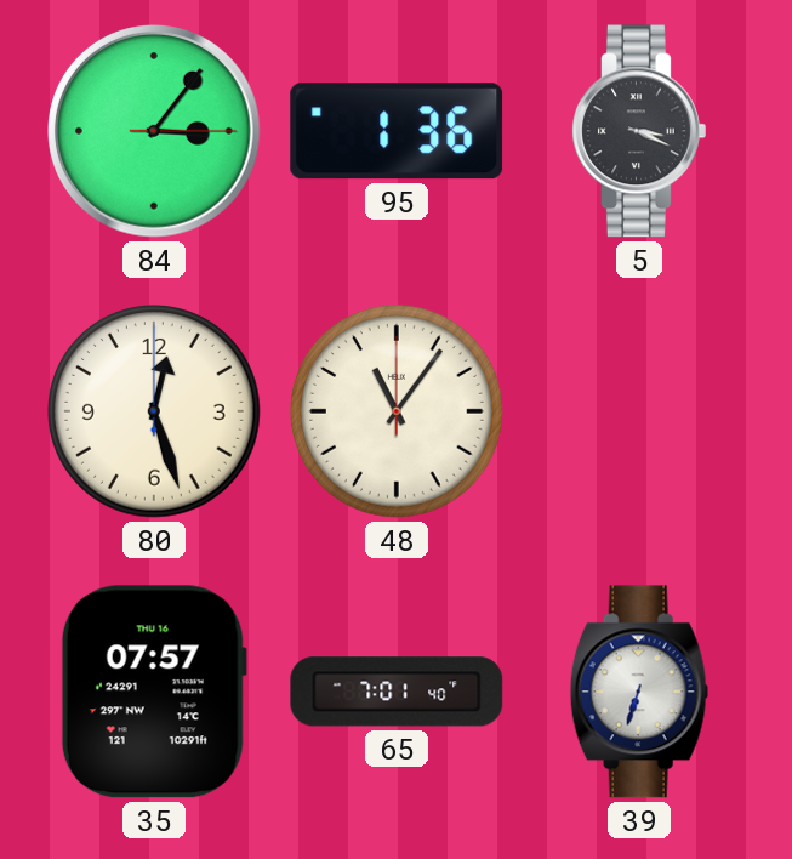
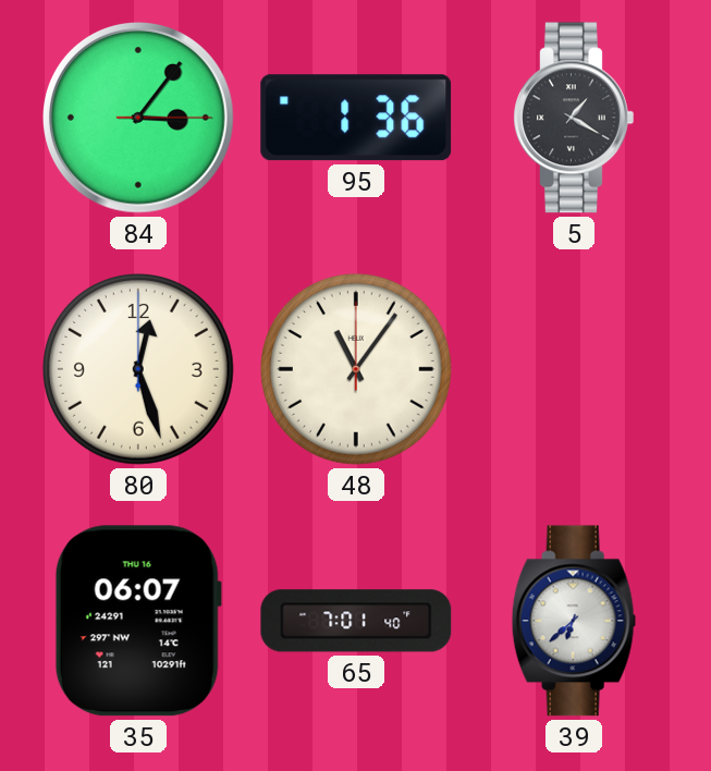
5: 3:19 -> 1:20 (574, 118)
35: 07:57 -> 06:07 (138, 621)
39: 6:33 -> 6:38 (574, 621)
